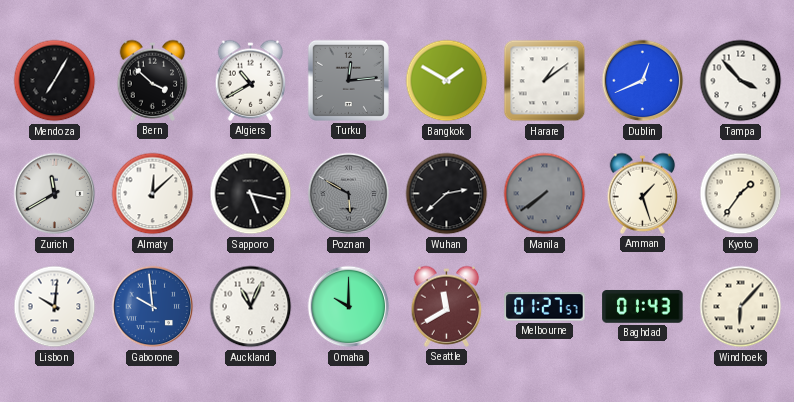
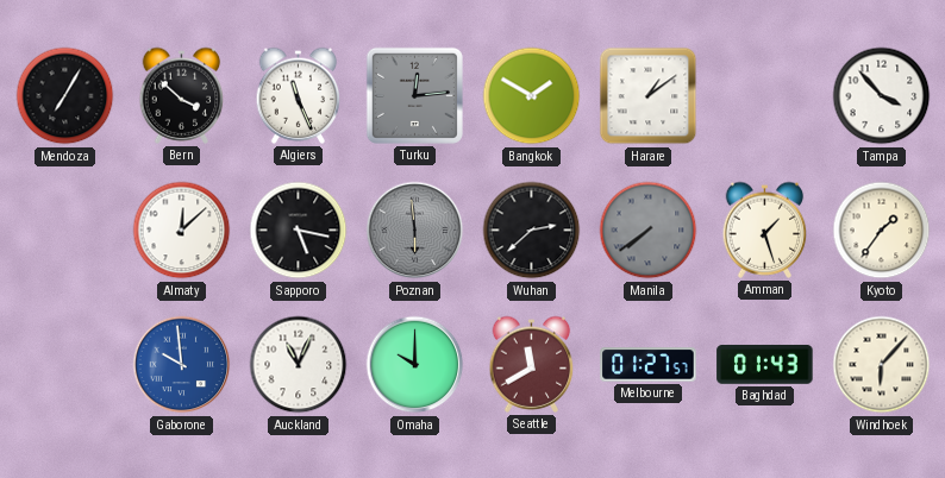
Algiers: 10:40 -> 11:26 (299, 95)
Dublin: 12:41 -> none (643, 81)
Zurich: 11:40 -> none (55, 194)
Poznan: 5:50 -> 5:59 (415, 231)
Lisbon: 10:01 -> none (55, 307)
